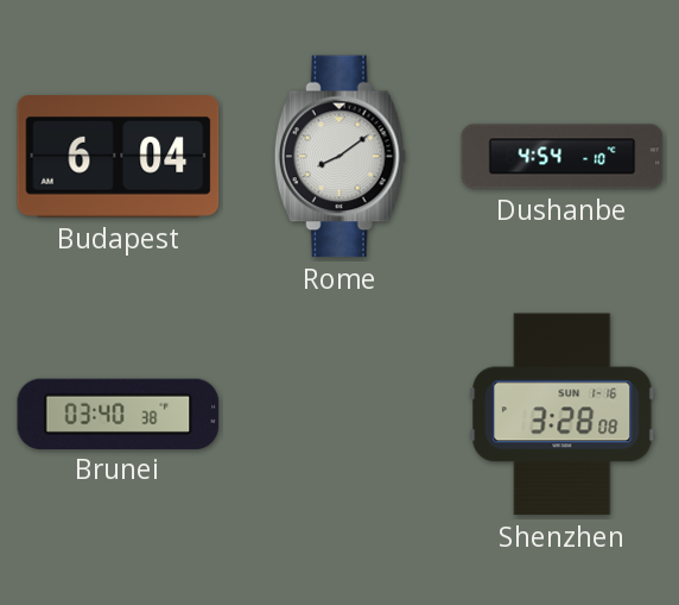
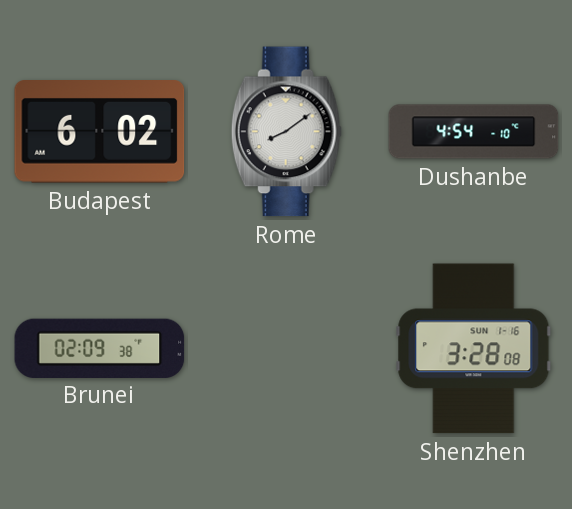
Budapest: 6:04 -> 6:02 (100, 132)
Brunei: 03:40 -> 02:09 (100, 348)
